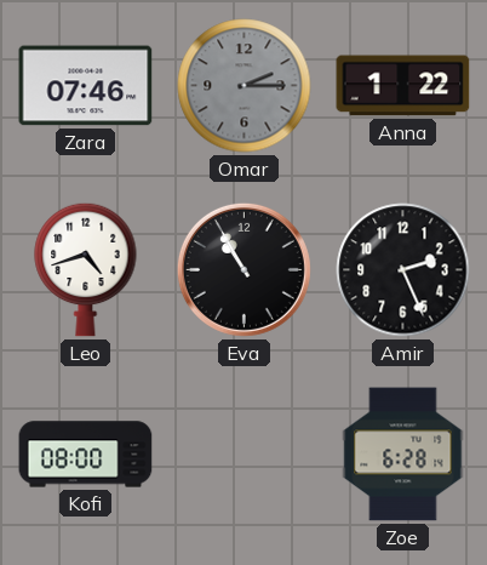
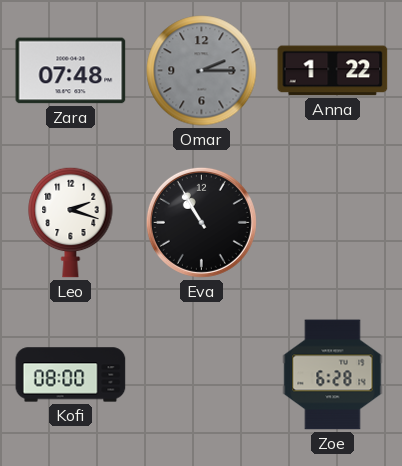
Zara: 07:46 -> 07:48 (71, 71)
Leo: 4:42 -> 2:18 (71, 222)
Amir: 2:26 -> none (403, 270)
